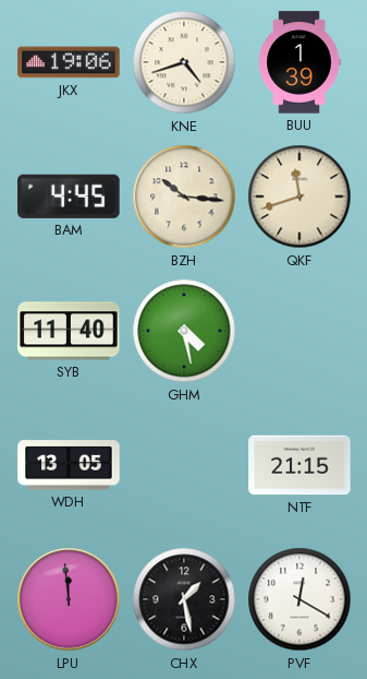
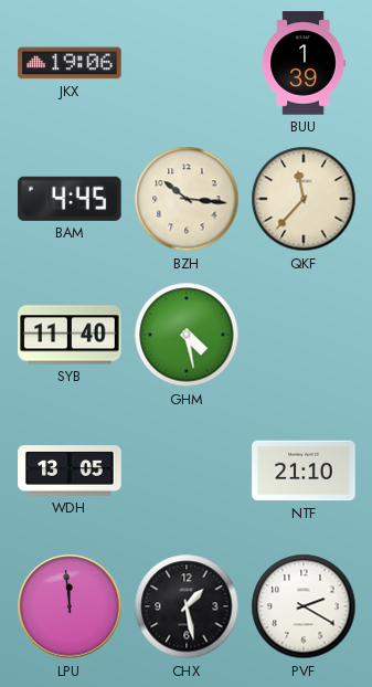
KNE: 4:42 -> none (184, 62)
QKF: 11:42 -> 11:37 (304, 199)
NTF: 21:15 -> 21:10 (304, 471)
PVF: 12:20 -> 2:20 (304, 606)
